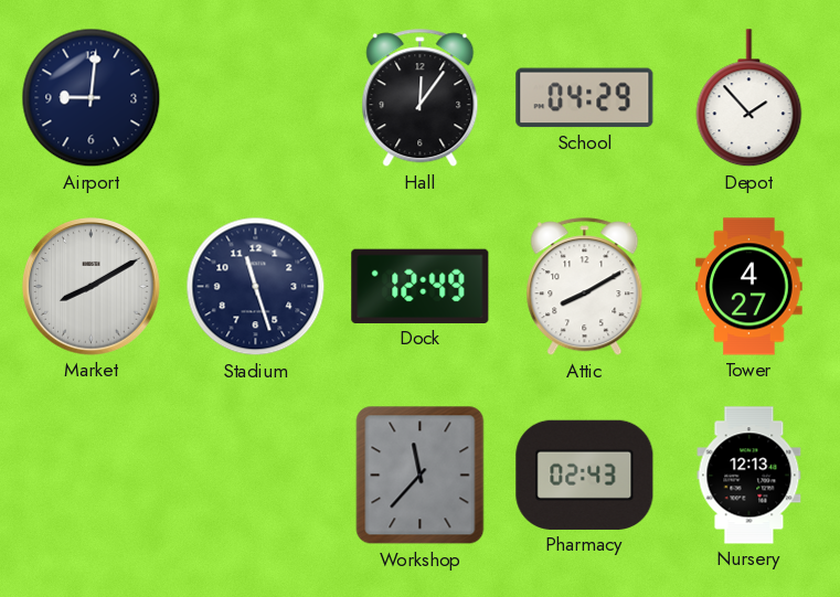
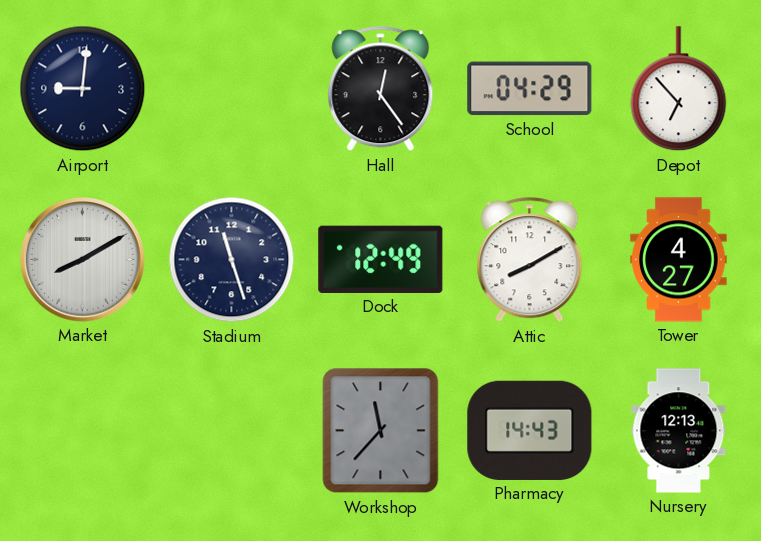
Hall: 12:06 -> 12:24 (381, 89)
Depot: 1:53 -> 6:53 (679, 89)
Pharmacy: 02:43 -> 14:43 (530, 430)
